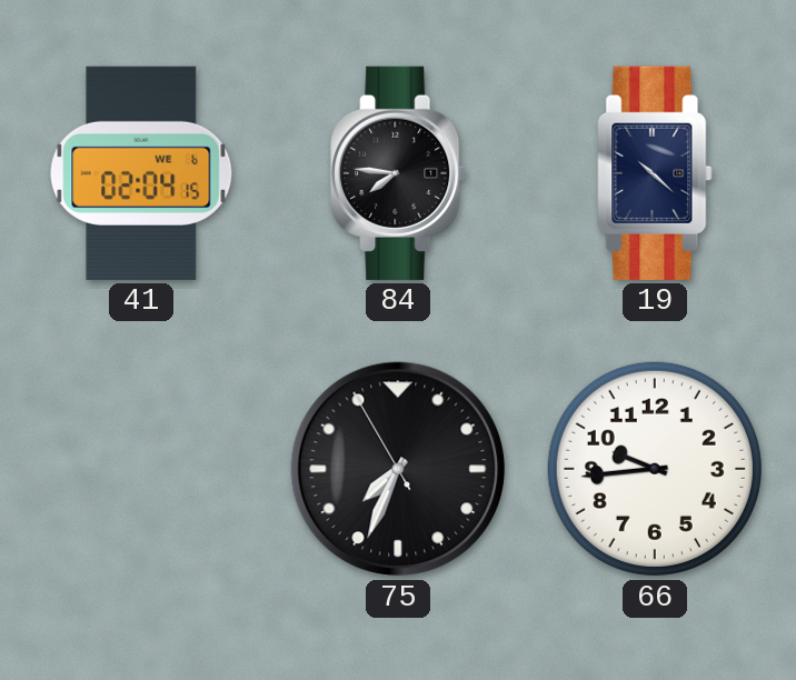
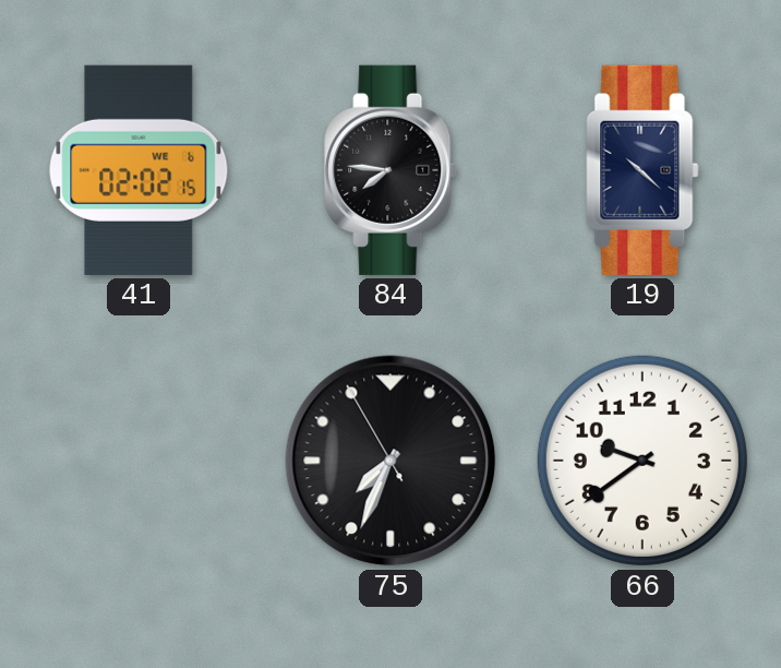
41: 02:04 -> 02:02 (139, 170)
66: 9:44 -> 9:39 (642, 461)
